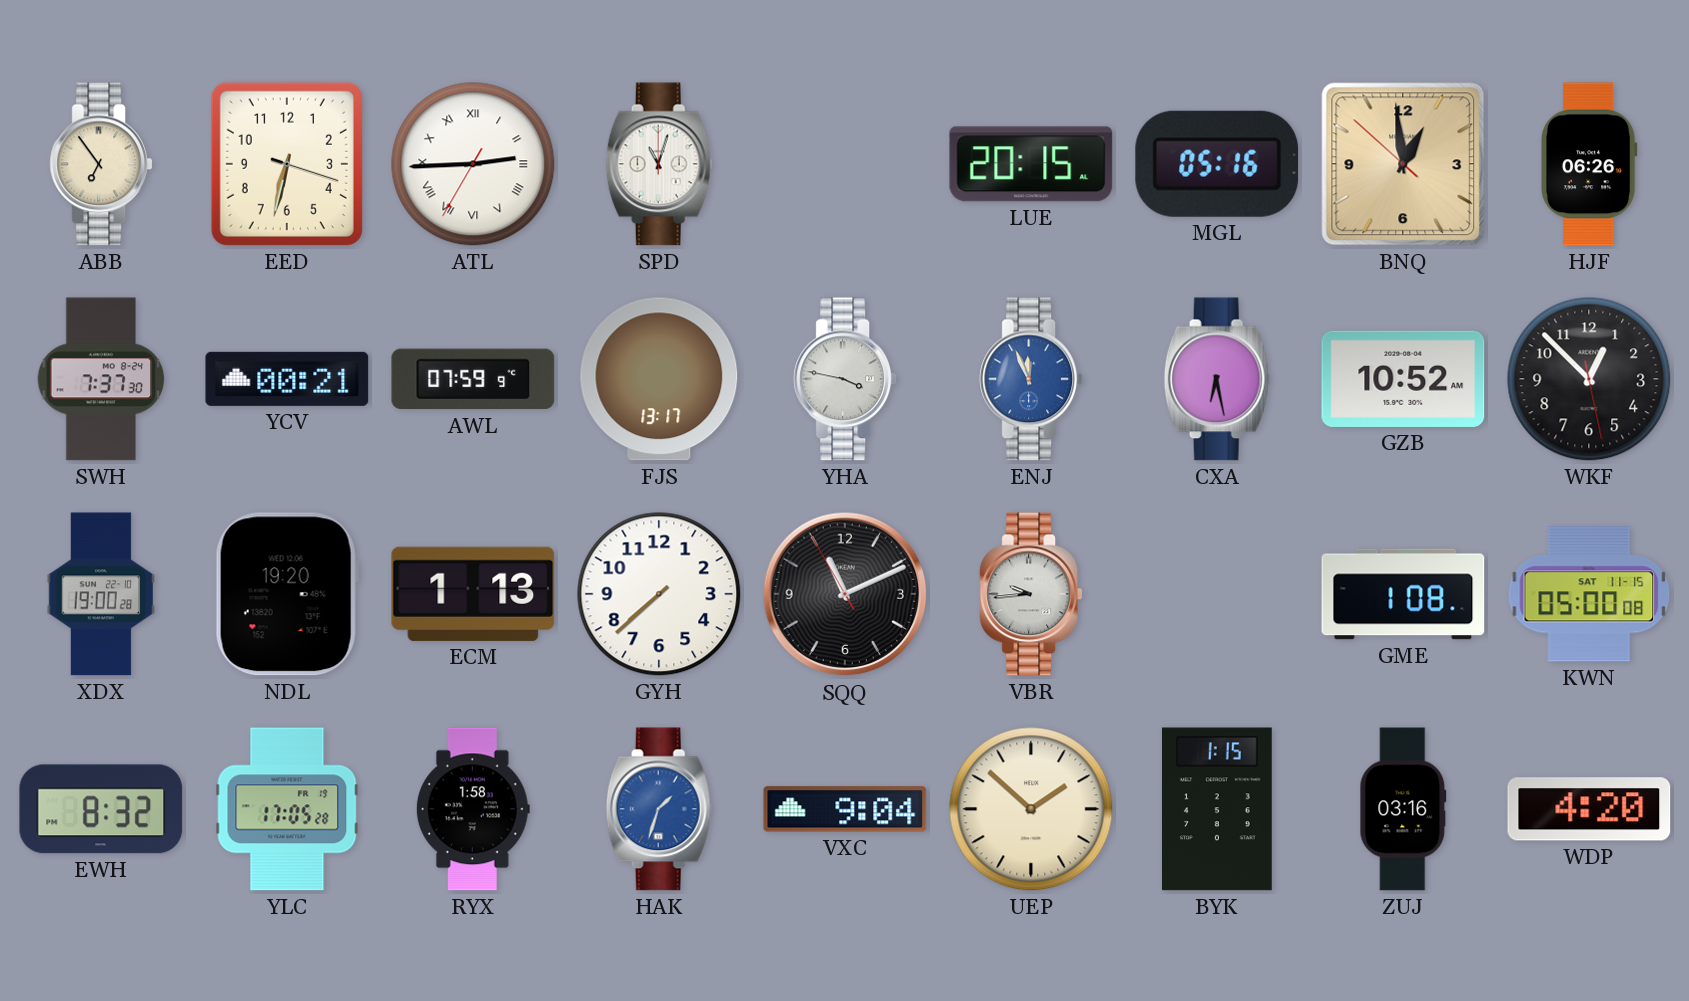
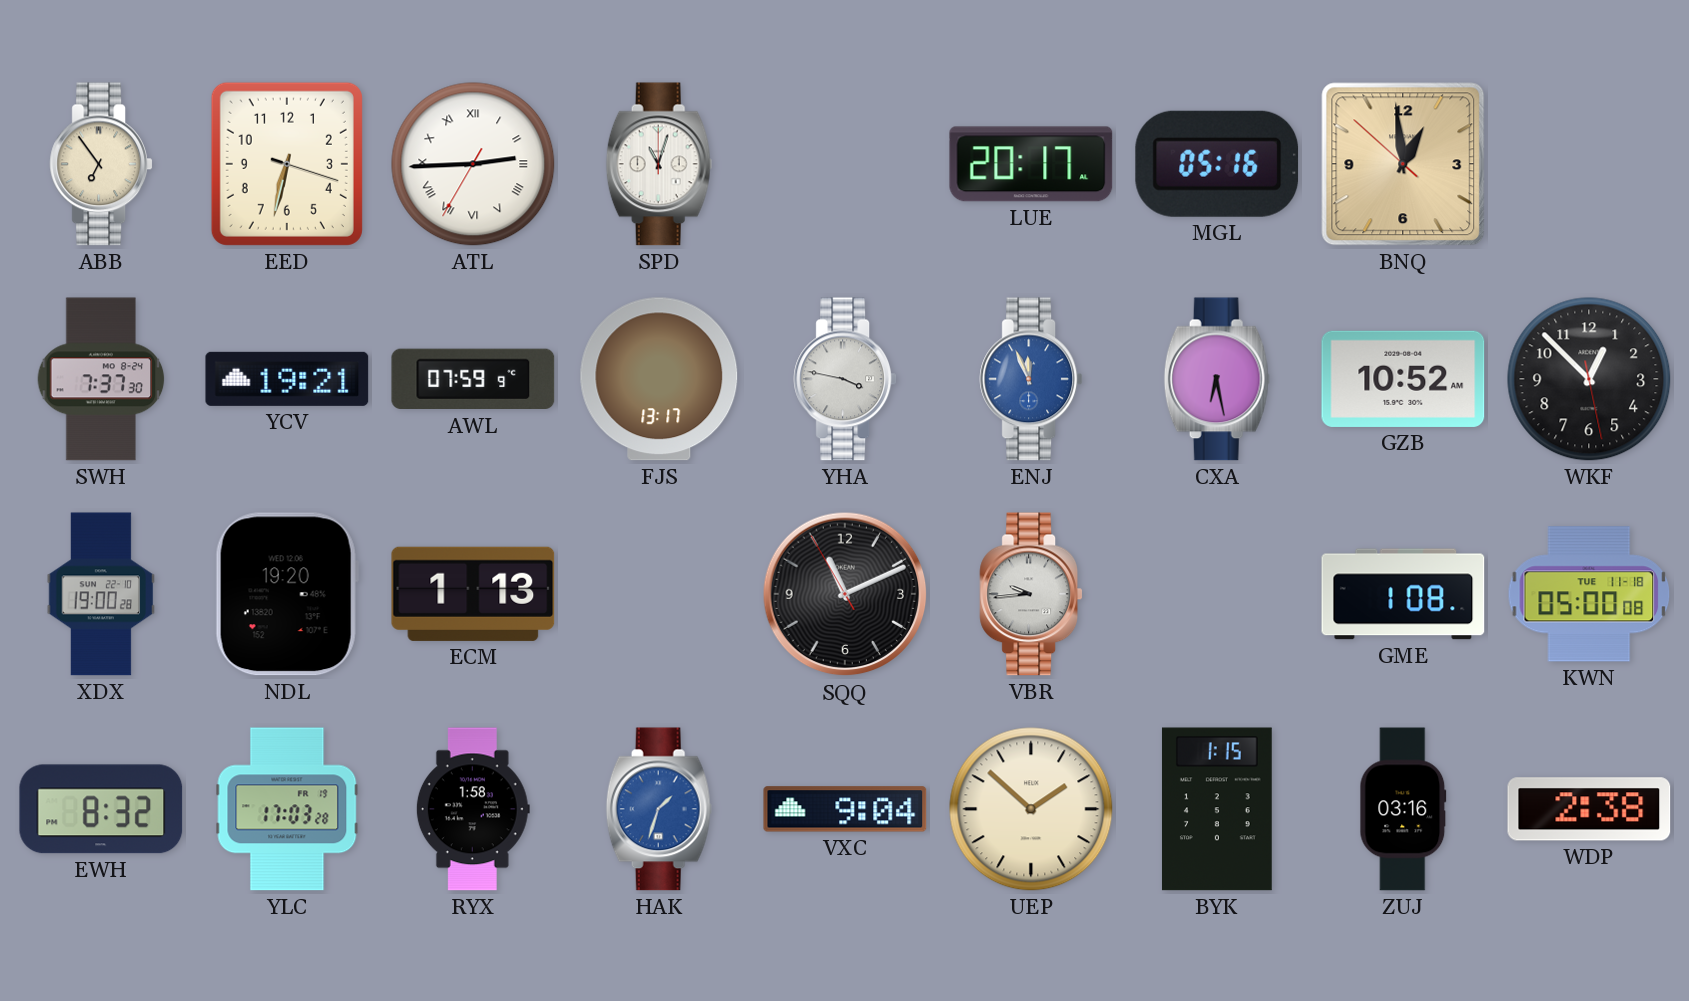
LUE: 20:15 -> 20:17 (1031, 164)
HJF: 06:26 -> none (1590, 164)
YCV: 00:21 -> 19:21 (287, 379)
GYH: 7:38 -> none (659, 594)
KWN date: SAT 11-15 -> TUE 11-18 (1589, 594)
YLC: 17:05 -> 17:03 (287, 809)
WDP: 4:20 -> 2:38 (1589, 809)
